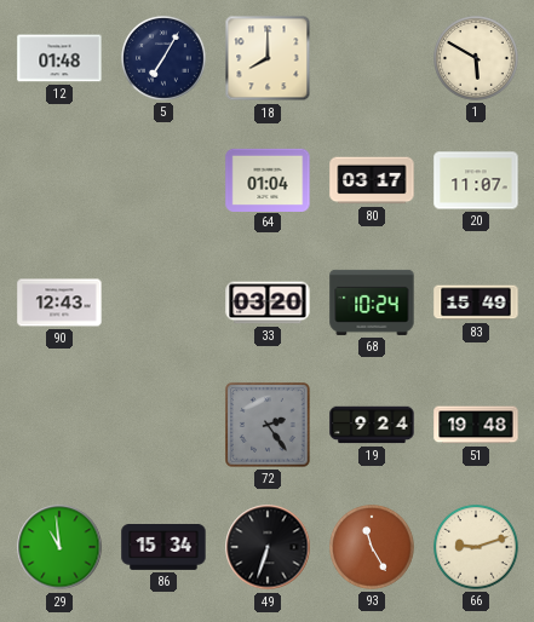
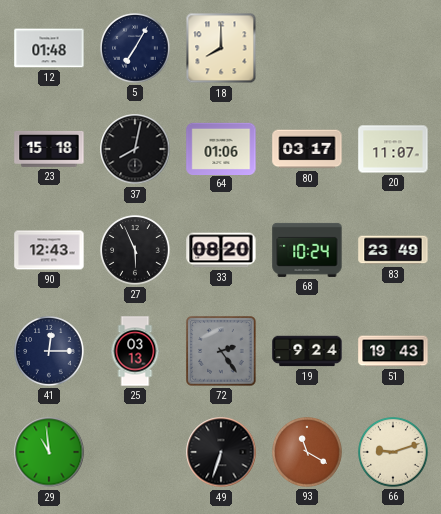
1: 5:50 -> none (476, 58)
23: none -> 15:18 (49, 149)
37: none -> 8:02 (135, 149)
64: 01:04 -> 01:06 (221, 148)
27: none -> 5:56 (135, 250)
33: 03:20 -> 08:20 (221, 250)
83: 15:49 -> 23:49 (393, 250)
41: none -> 12:15 (49, 351)
25: none -> 03:13 (135, 351)
51: 19:48 -> 19:43 (393, 351)
86: 15:34 -> none (163, 548)
93: 11:25 -> 11:20 (307, 452)
